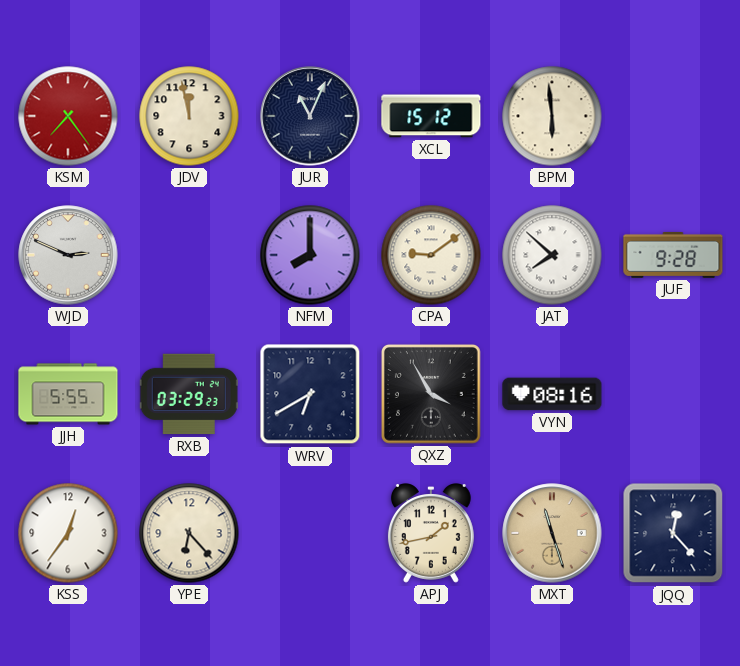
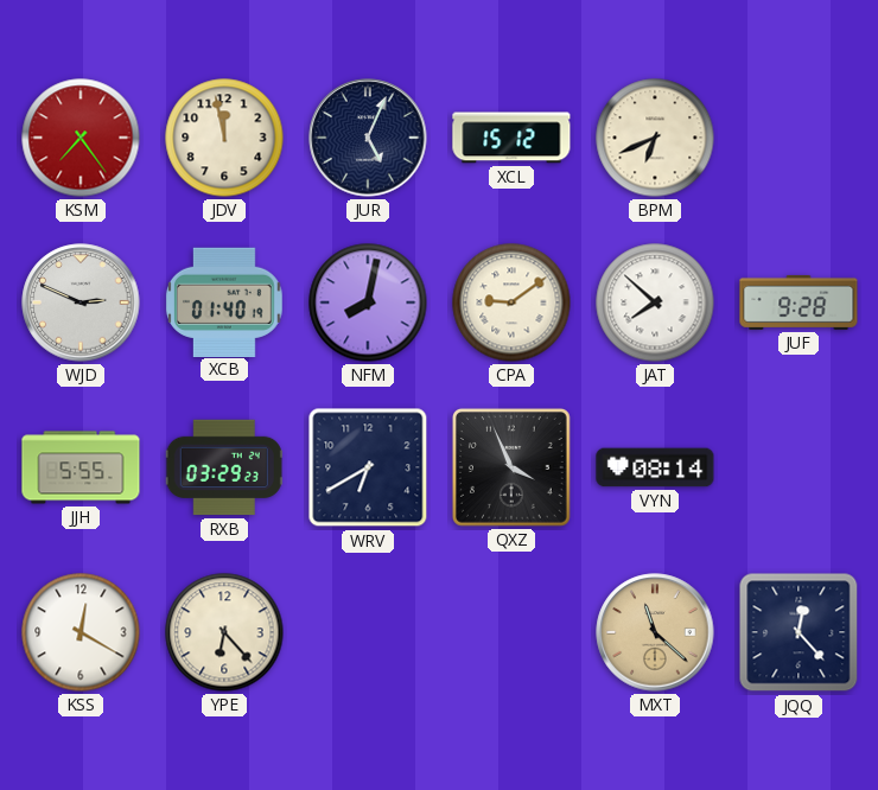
JUR: 11:04 -> 5:04 (368, 138)
BPM: 5:59 -> 6:41 (655, 138)
XCB: none -> 01:40 (225, 301)
NFM: 8:00 -> 8:02 (368, 302)
QXZ: 3:55 -> 3:56 (511, 467)
VYN: 08:16 -> 08:14 (655, 467)
KSS: 12:36 -> 12:20 (81, 632)
APJ: 1:43 -> none (431, 533)
MXT: 11:27 -> 11:22 (655, 632)
